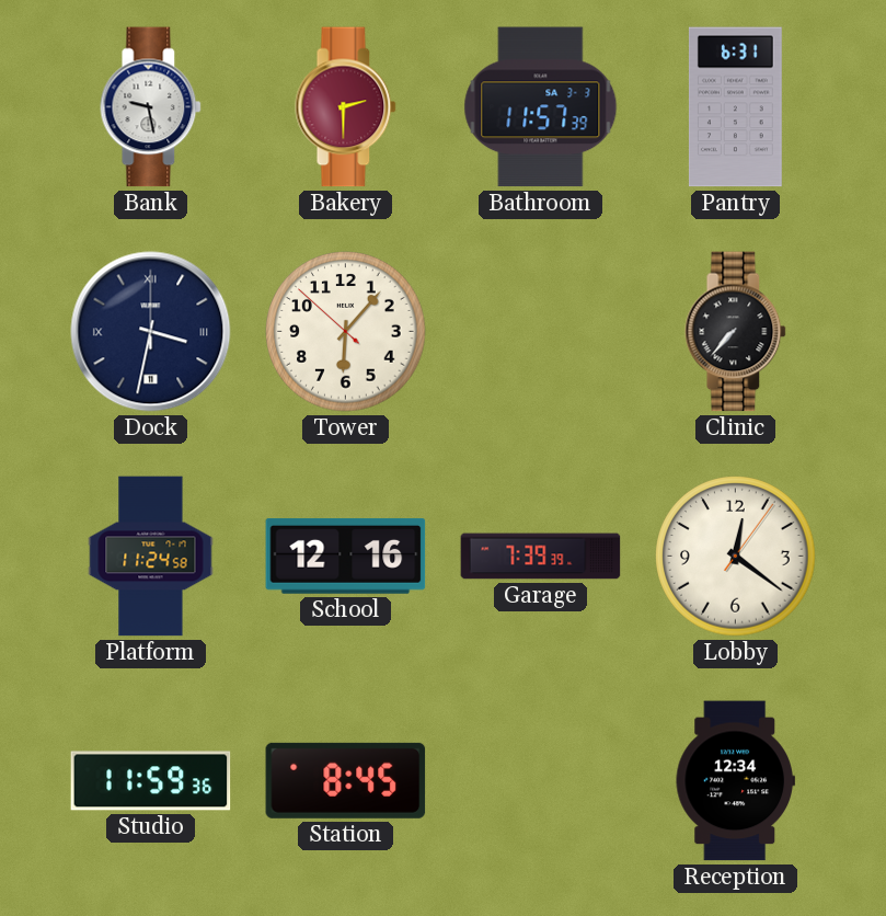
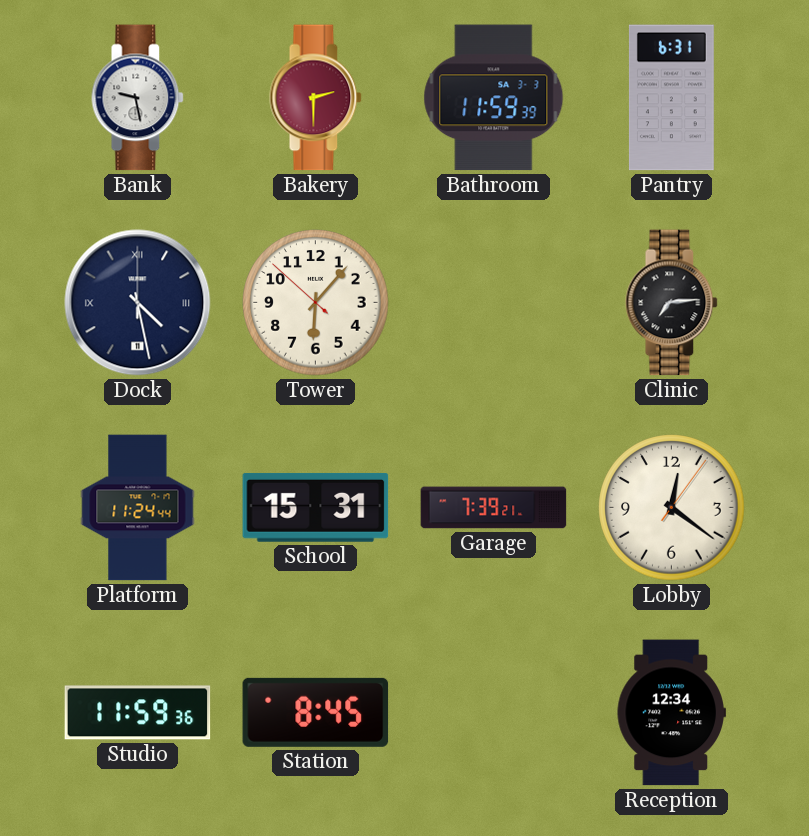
Bathroom: 11:57 -> 11:59 (494, 98)
Dock: 3:32 -> 4:28 (138, 303)
Clinic: 7:37 -> 7:14 (672, 303)
Platform: 11:24:58 -> 11:24:44 (138, 508)
School: 12:16 -> 15:31 (316, 508)
Garage: 7:39:39 -> 7:39:21 (494, 508)
